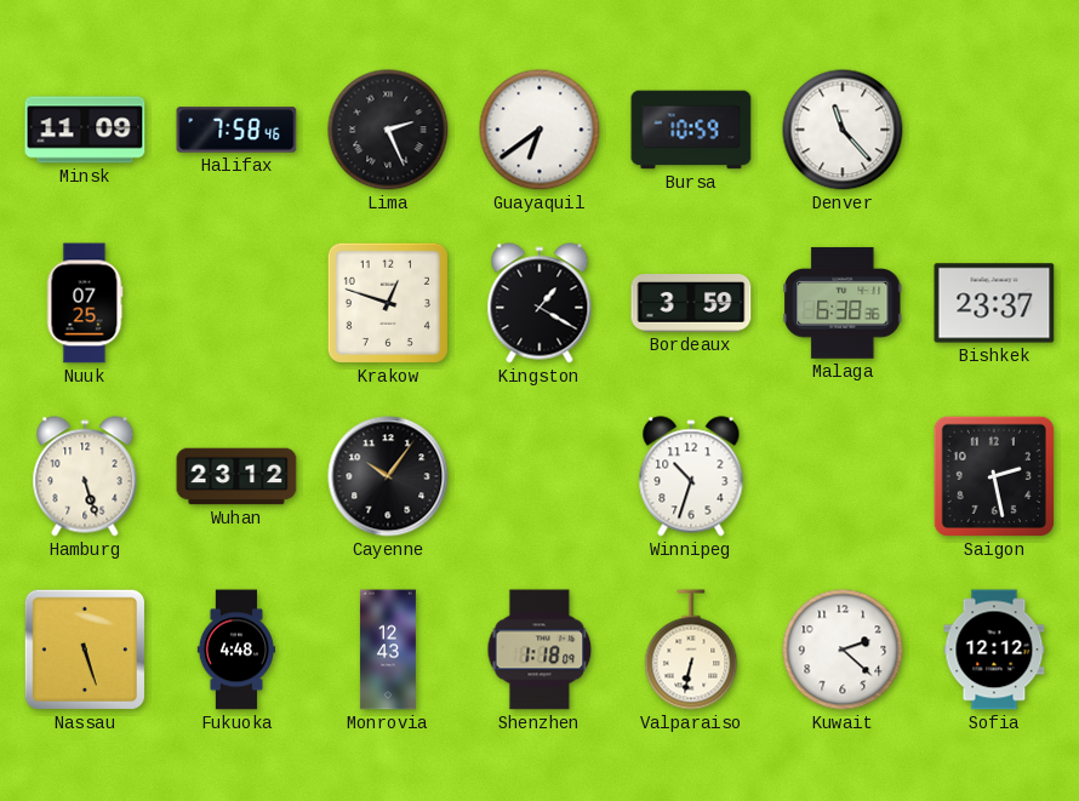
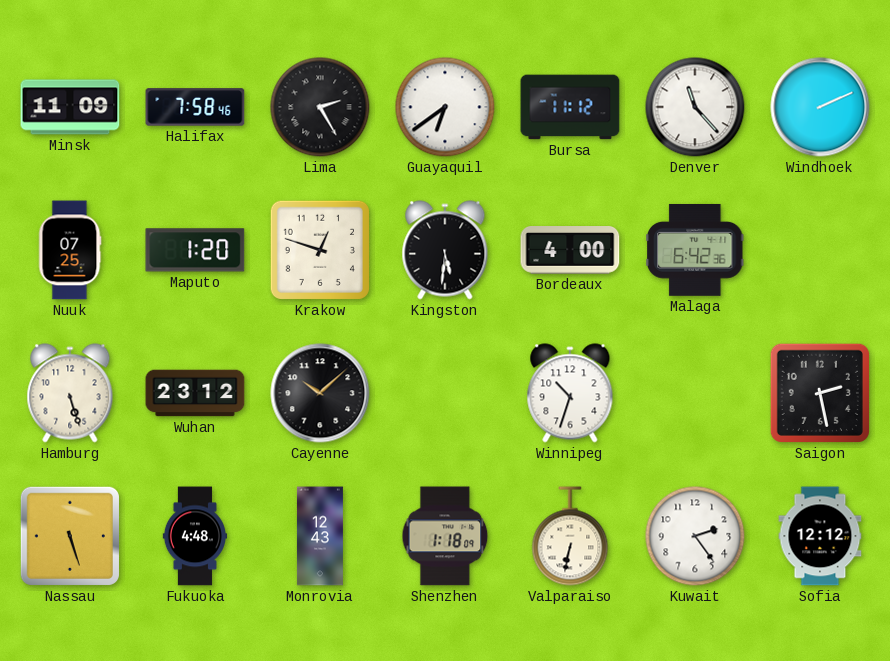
Lima: 2:26 -> 2:25 (320, 107)
Bursa: 10:59 -> 11:12 (570, 107)
Windhoek: none -> 2:11 (820, 107)
Maputo: none -> 1:20 (195, 250)
Kingston: 1:20 -> 5:31 (445, 250)
Bordeaux: 3:59 -> 4:00 (570, 251)
Malaga: 6:38 -> 6:42 (695, 250)
Bishkek: 23:37 -> none (994, 303)
Cayenne: 10:06 -> 10:08 (320, 393)
Kuwait: 2:22 -> 2:24 (695, 536)
